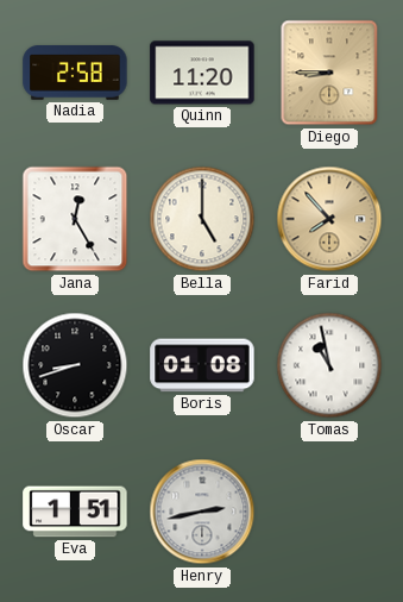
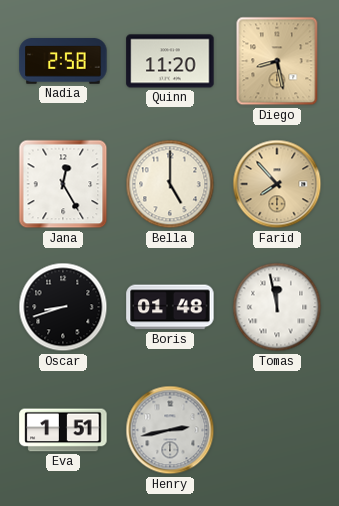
Diego: 8:45 -> 8:28 (277, 61)
Boris: 01:08 -> 01:48 (170, 307)
Tomas: 10:58 -> 11:58 (277, 307)
